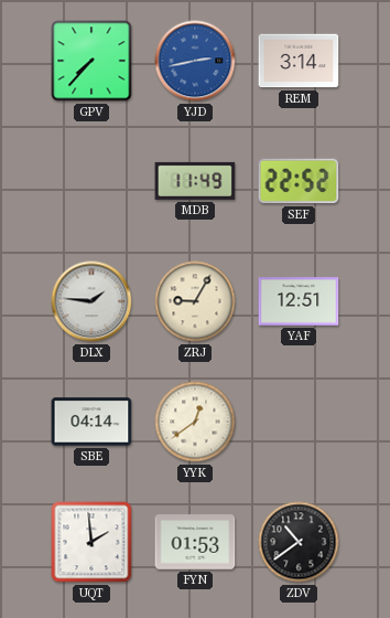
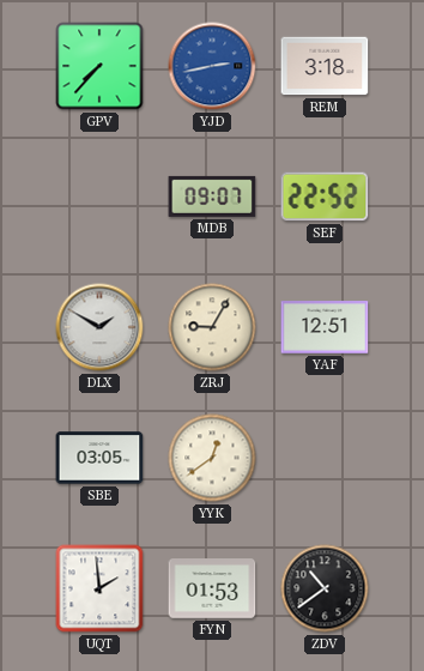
REM: 3:14 -> 3:18 (325, 66)
MDB: 11:49 -> 09:07 (212, 197)
DLX: 1:46 -> 1:50 (99, 327)
SBE: 04:14 -> 03:05 (99, 458)
